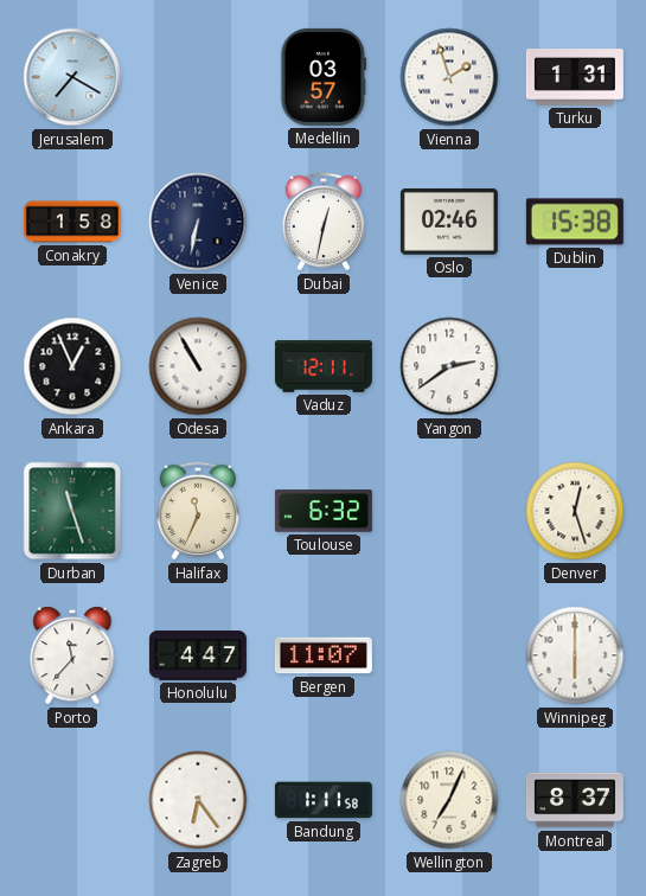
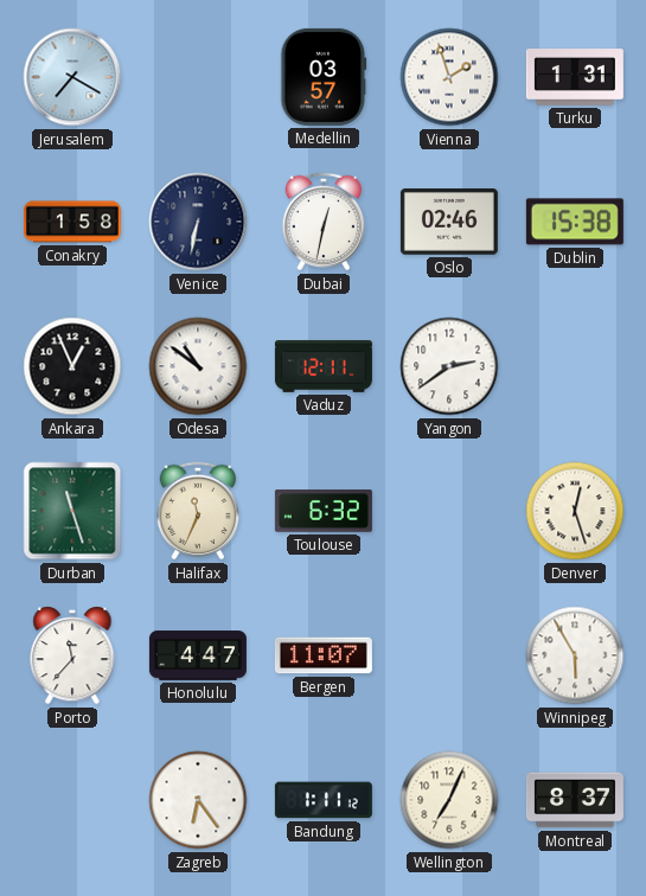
Odesa: 10:55 -> 10:51 (198, 366)
Winnipeg: 6:00 -> 5:55 (575, 655)
Bandung: 1:11:58 -> 1:11:12 (324, 800)
